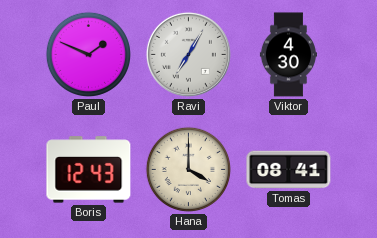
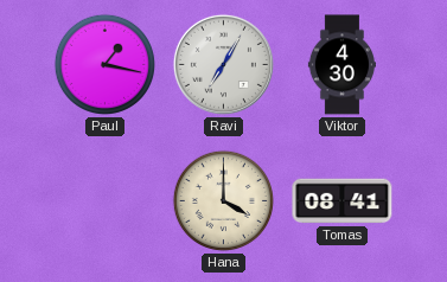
Paul: 1:49 -> 1:17 (104, 64)
Boris: 12:43 -> none (89, 170)
